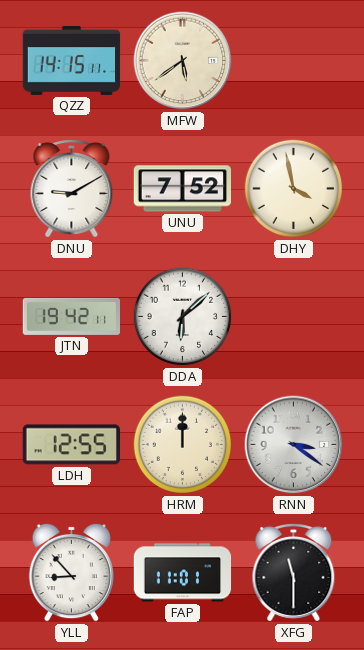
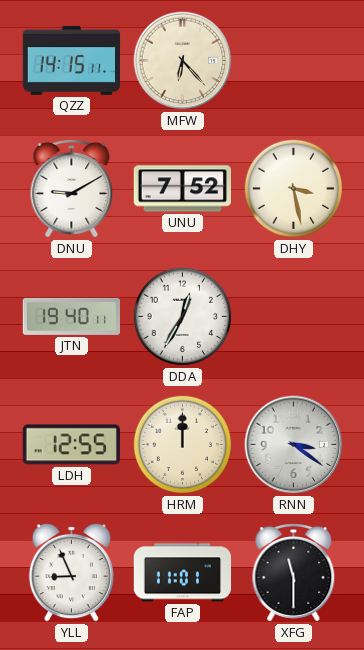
MFW: 5:39 -> 6:23 (183, 61)
DHY: 3:58 -> 3:28 (294, 189)
JTN: 19:42 -> 19:40 (71, 316)
DDA: 6:08 -> 12:35 (183, 317)
YLL: 8:53 -> 8:56 (71, 572)
